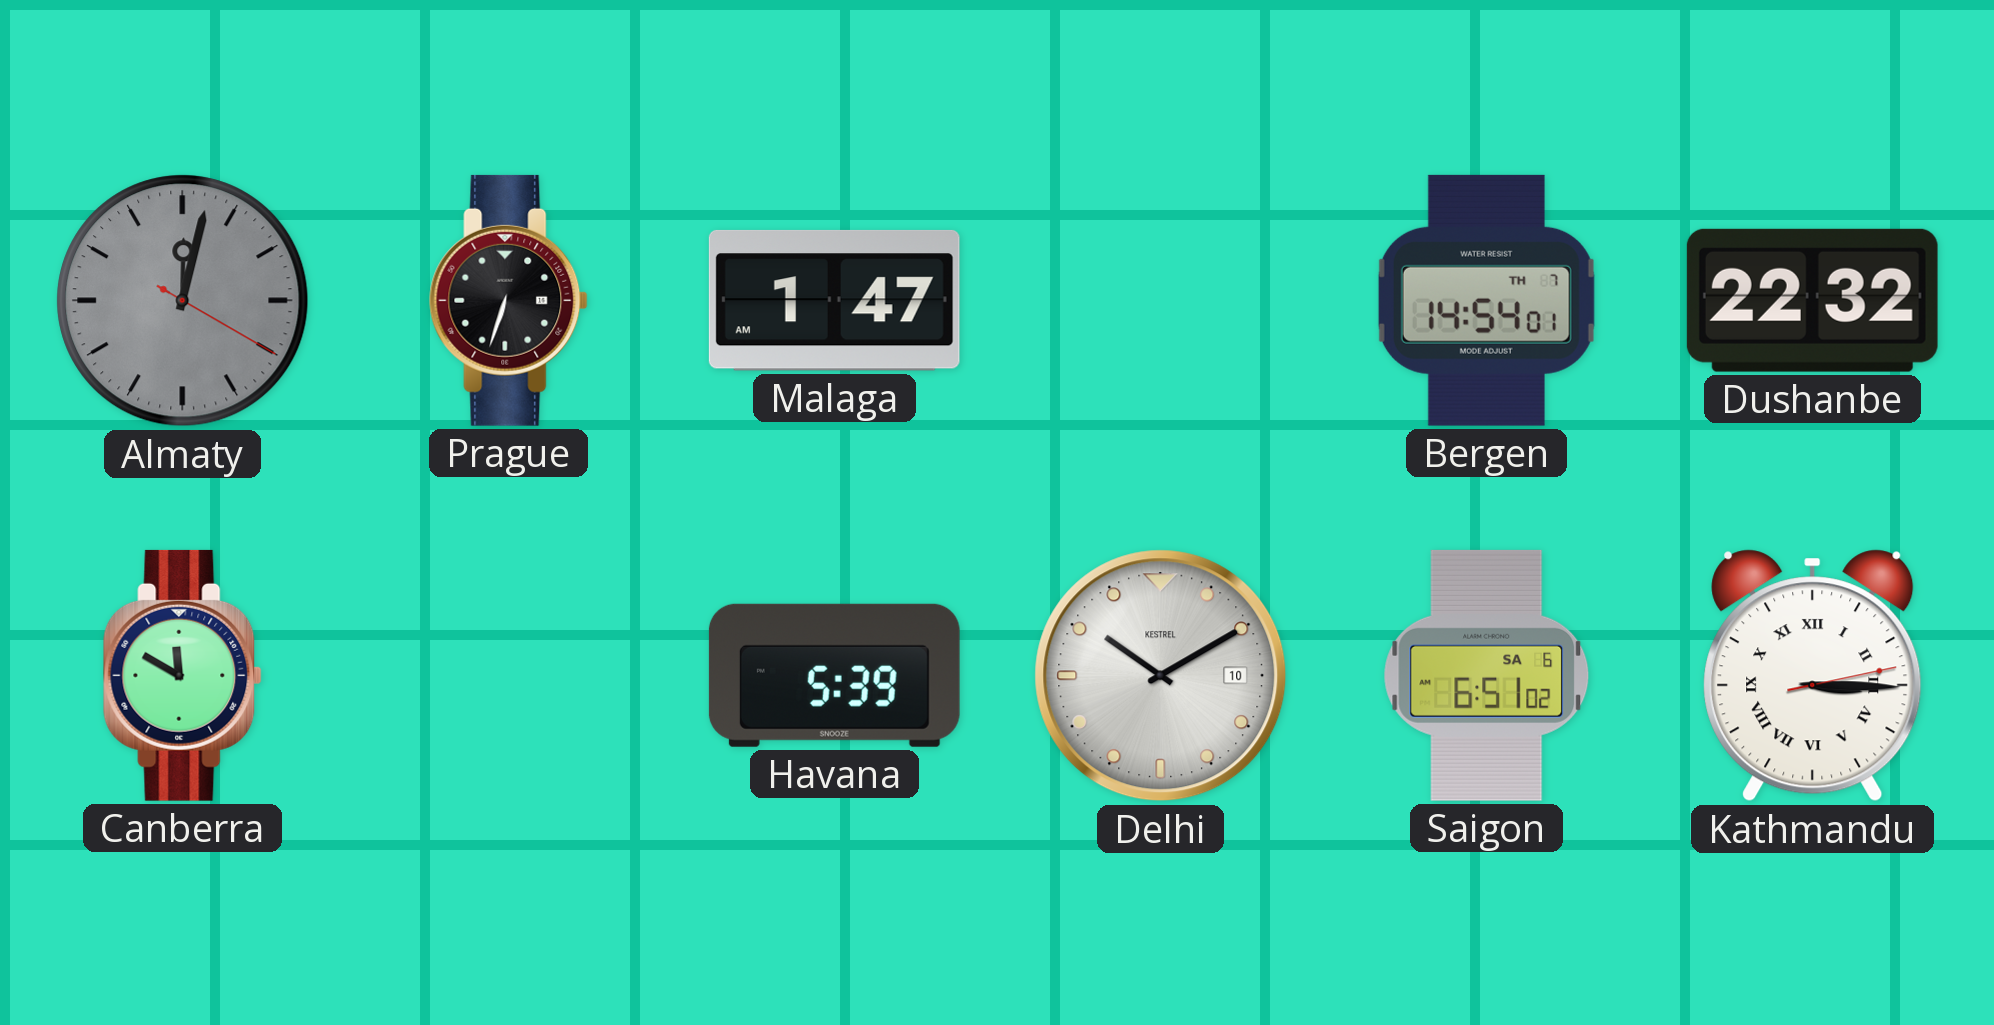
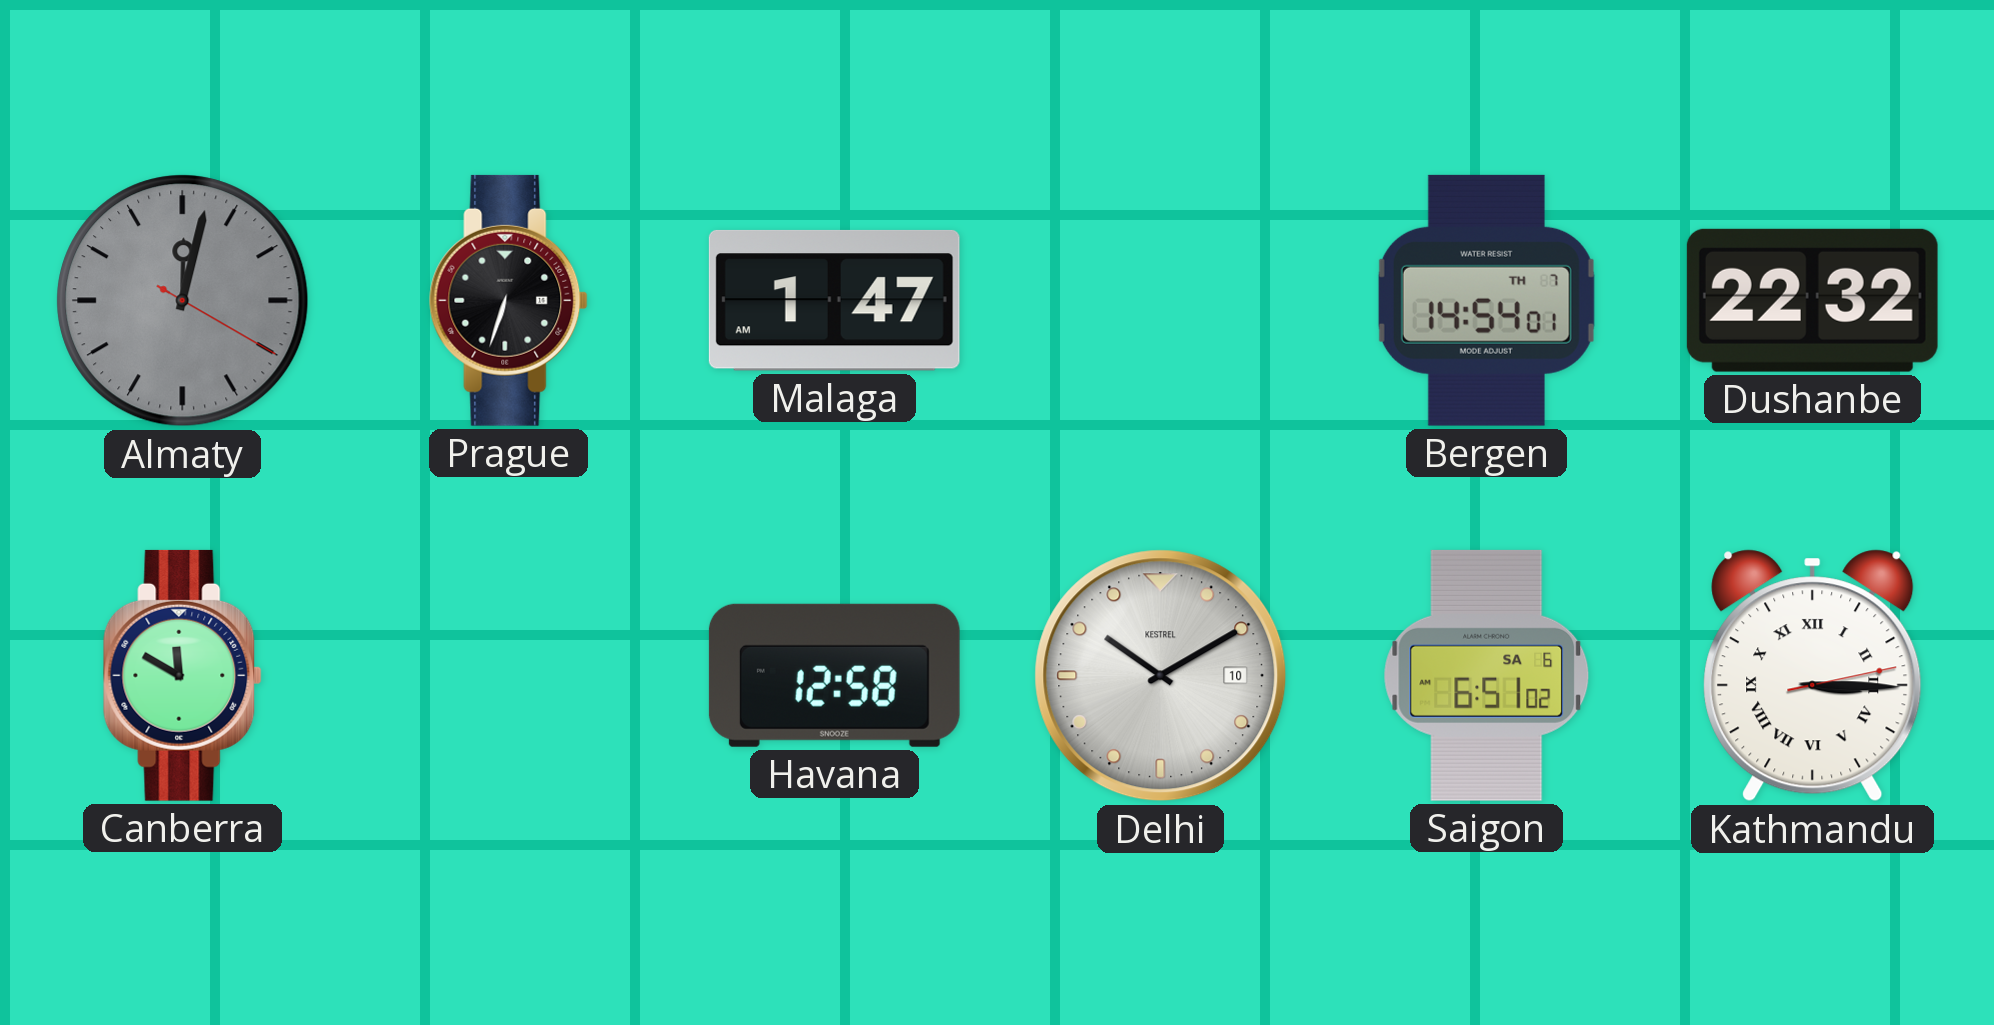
Havana: 5:39 -> 12:58 (834, 675)
